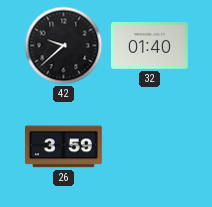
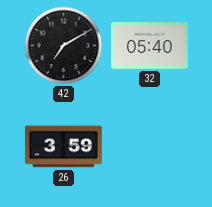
42: 9:38 -> 7:10 (64, 46)
32: 01:40 -> 05:40 (149, 46)
